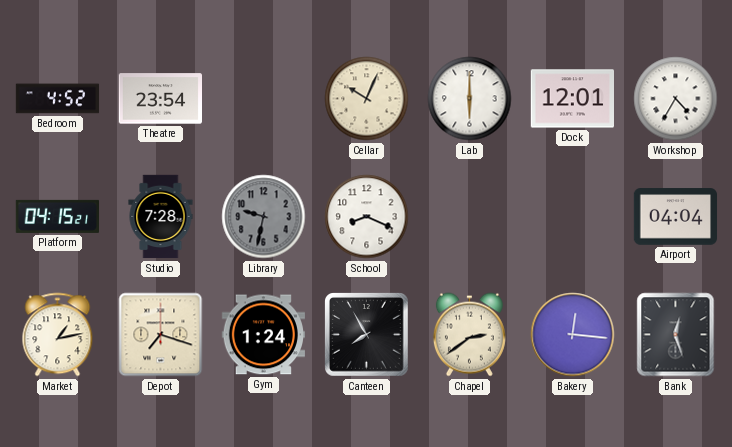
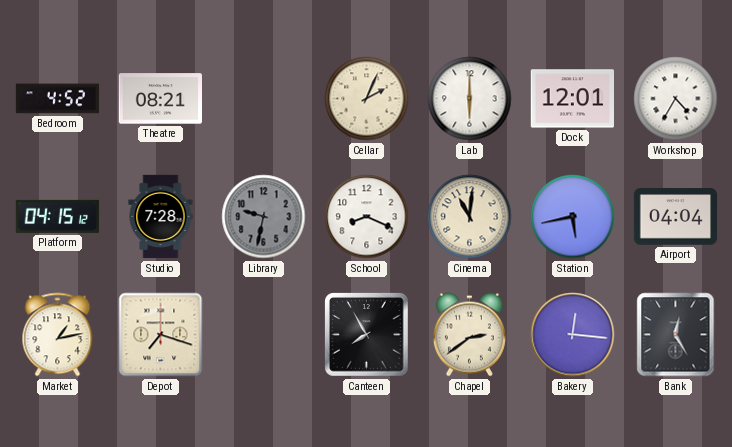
Theatre: 23:54 -> 08:21 (160, 99)
Cellar: 10:04 -> 2:04 (367, 99)
Platform: 04:15:21 -> 04:15:12 (57, 216)
Cinema: none -> 11:01 (470, 217)
Station: none -> 5:43 (573, 217)
Gym: 1:24 -> none (263, 335)
Bank: 12:27 -> 12:25 (676, 335)
